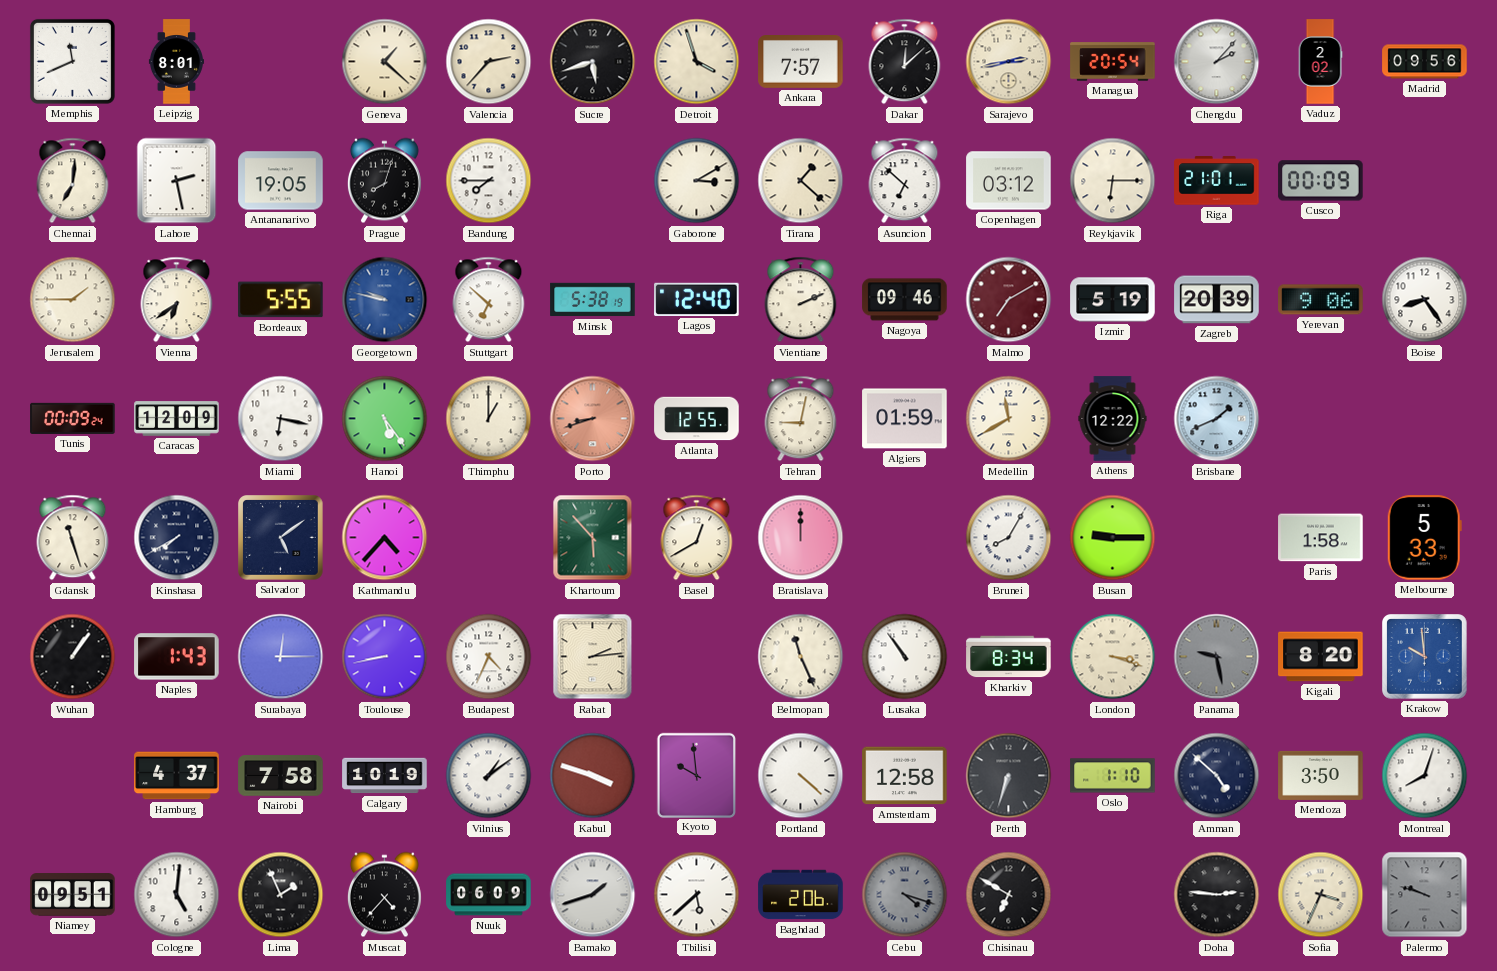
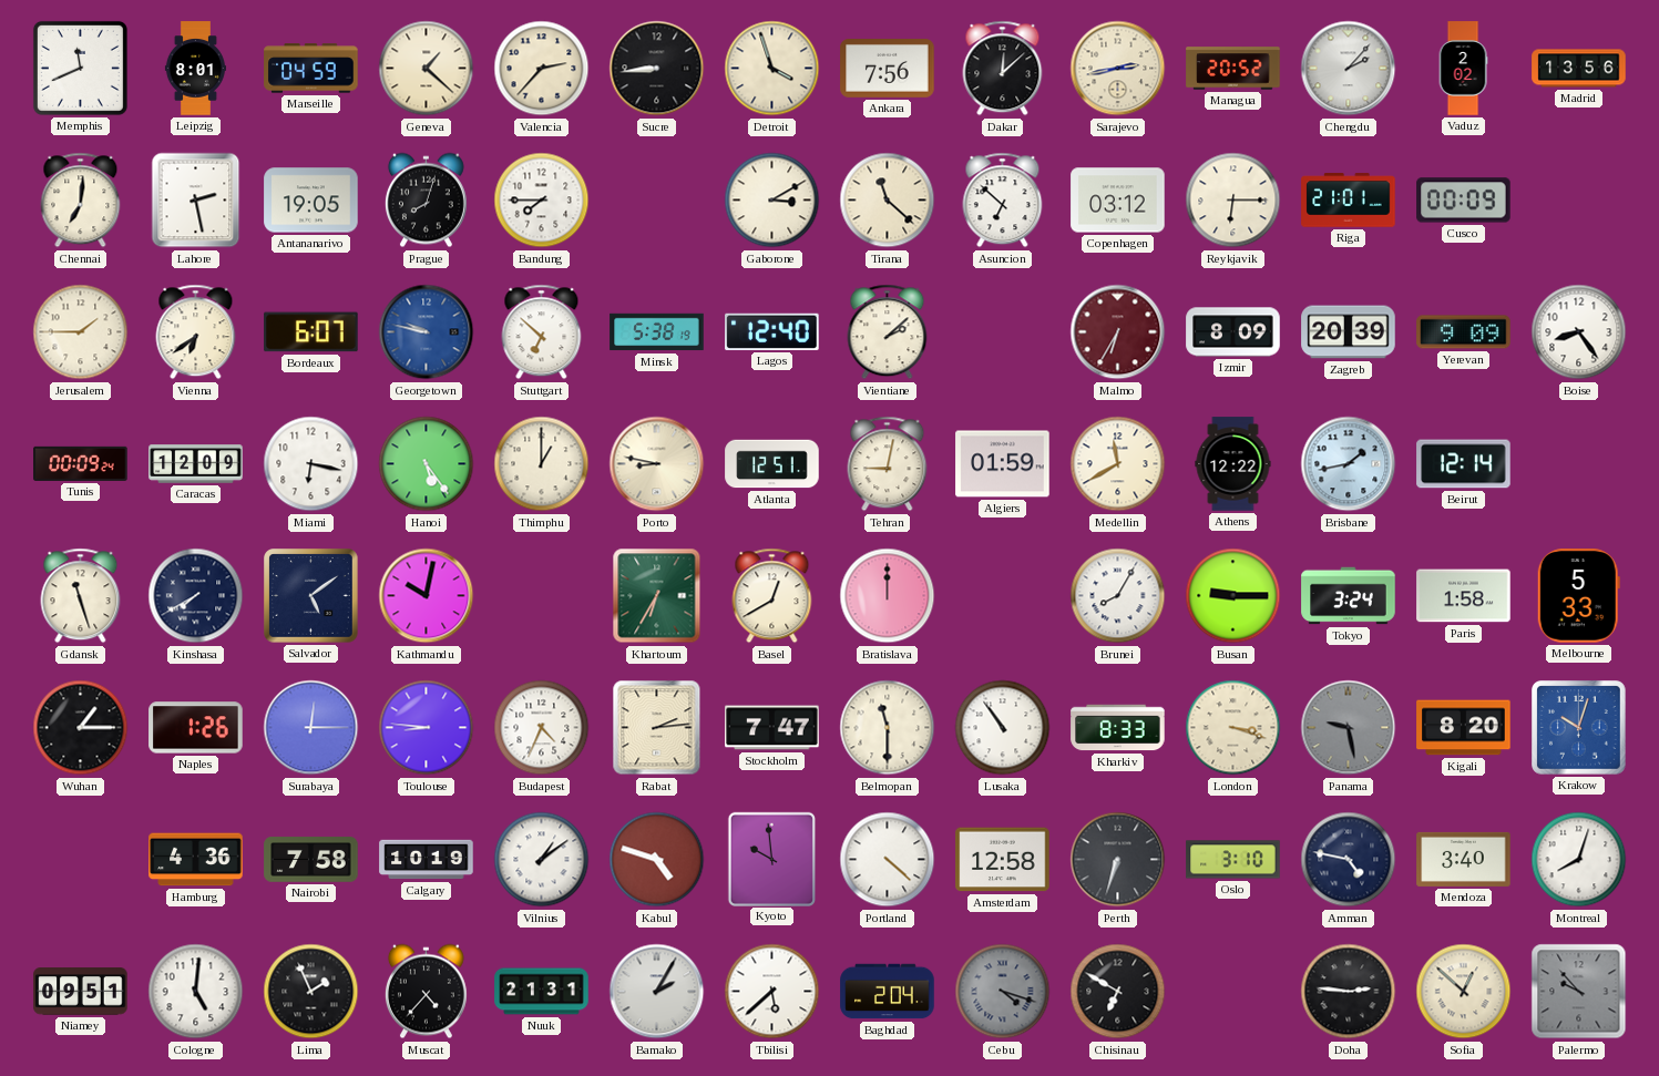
Marseille: none -> 04:59 (311, 69)
Sucre: 5:42 -> 8:44 (657, 69)
Ankara: 7:57 -> 7:56 (888, 69)
Managua: 20:54 -> 20:52 (1233, 69)
Madrid: 09:56 -> 13:56 (1579, 69)
Tirana: 1:22 -> 11:22 (888, 201)
Bordeaux: 5:55 -> 6:07 (311, 332)
Vientiane: 2:11 -> 2:08 (888, 332)
Nagoya: 09:46 -> none (905, 300)
Malmo: 7:10 -> 6:35 (1118, 332)
Izmir: 5:19 -> 8:09 (1233, 332)
Yerevan: 9:06 -> 9:09 (1464, 332)
Porto: 8:42 -> 8:47 (657, 464)
Porto dial: salmon -> cream (657, 464)
Atlanta: 12:55 -> 12:51 (772, 464)
Brisbane: 1:41 -> 1:43 (1349, 464)
Beirut: none -> 12:14 (1464, 464)
Kathmandu: 4:37 -> 10:02 (427, 596)
Khartoum: 5:53 -> 6:35 (657, 596)
Tokyo: none -> 3:24 (1349, 596)
Wuhan: 1:06 -> 1:15 (81, 728)
Naples: 1:43 -> 1:26 (196, 728)
Toulouse: 8:43 -> 8:46 (427, 728)
Stockholm: none -> 7:47 (772, 728)
Belmopan: 11:26 -> 11:30 (888, 728)
Kharkiv: 8:34 -> 8:33 (1118, 728)
Krakow: 9:59 -> 10:03 (1579, 728)
Hamburg: 4:37 -> 4:36 (196, 860)
Kabul: 3:48 -> 4:48 (657, 860)
Oslo: 1:10 -> 3:10 (1233, 860)
Amman: 4:52 -> 4:47 (1349, 860)
Mendoza: 3:50 -> 3:40 (1464, 859)
Nuuk: 06:09 -> 21:31 (542, 992)
Bamako: 1:42 -> 2:05 (657, 992)
Baghdad: 2:06 -> 2:04 (888, 992)
Sofia: 3:34 -> 12:52 (1464, 992)
Palermo: 9:48 -> 9:53 (1579, 992)
